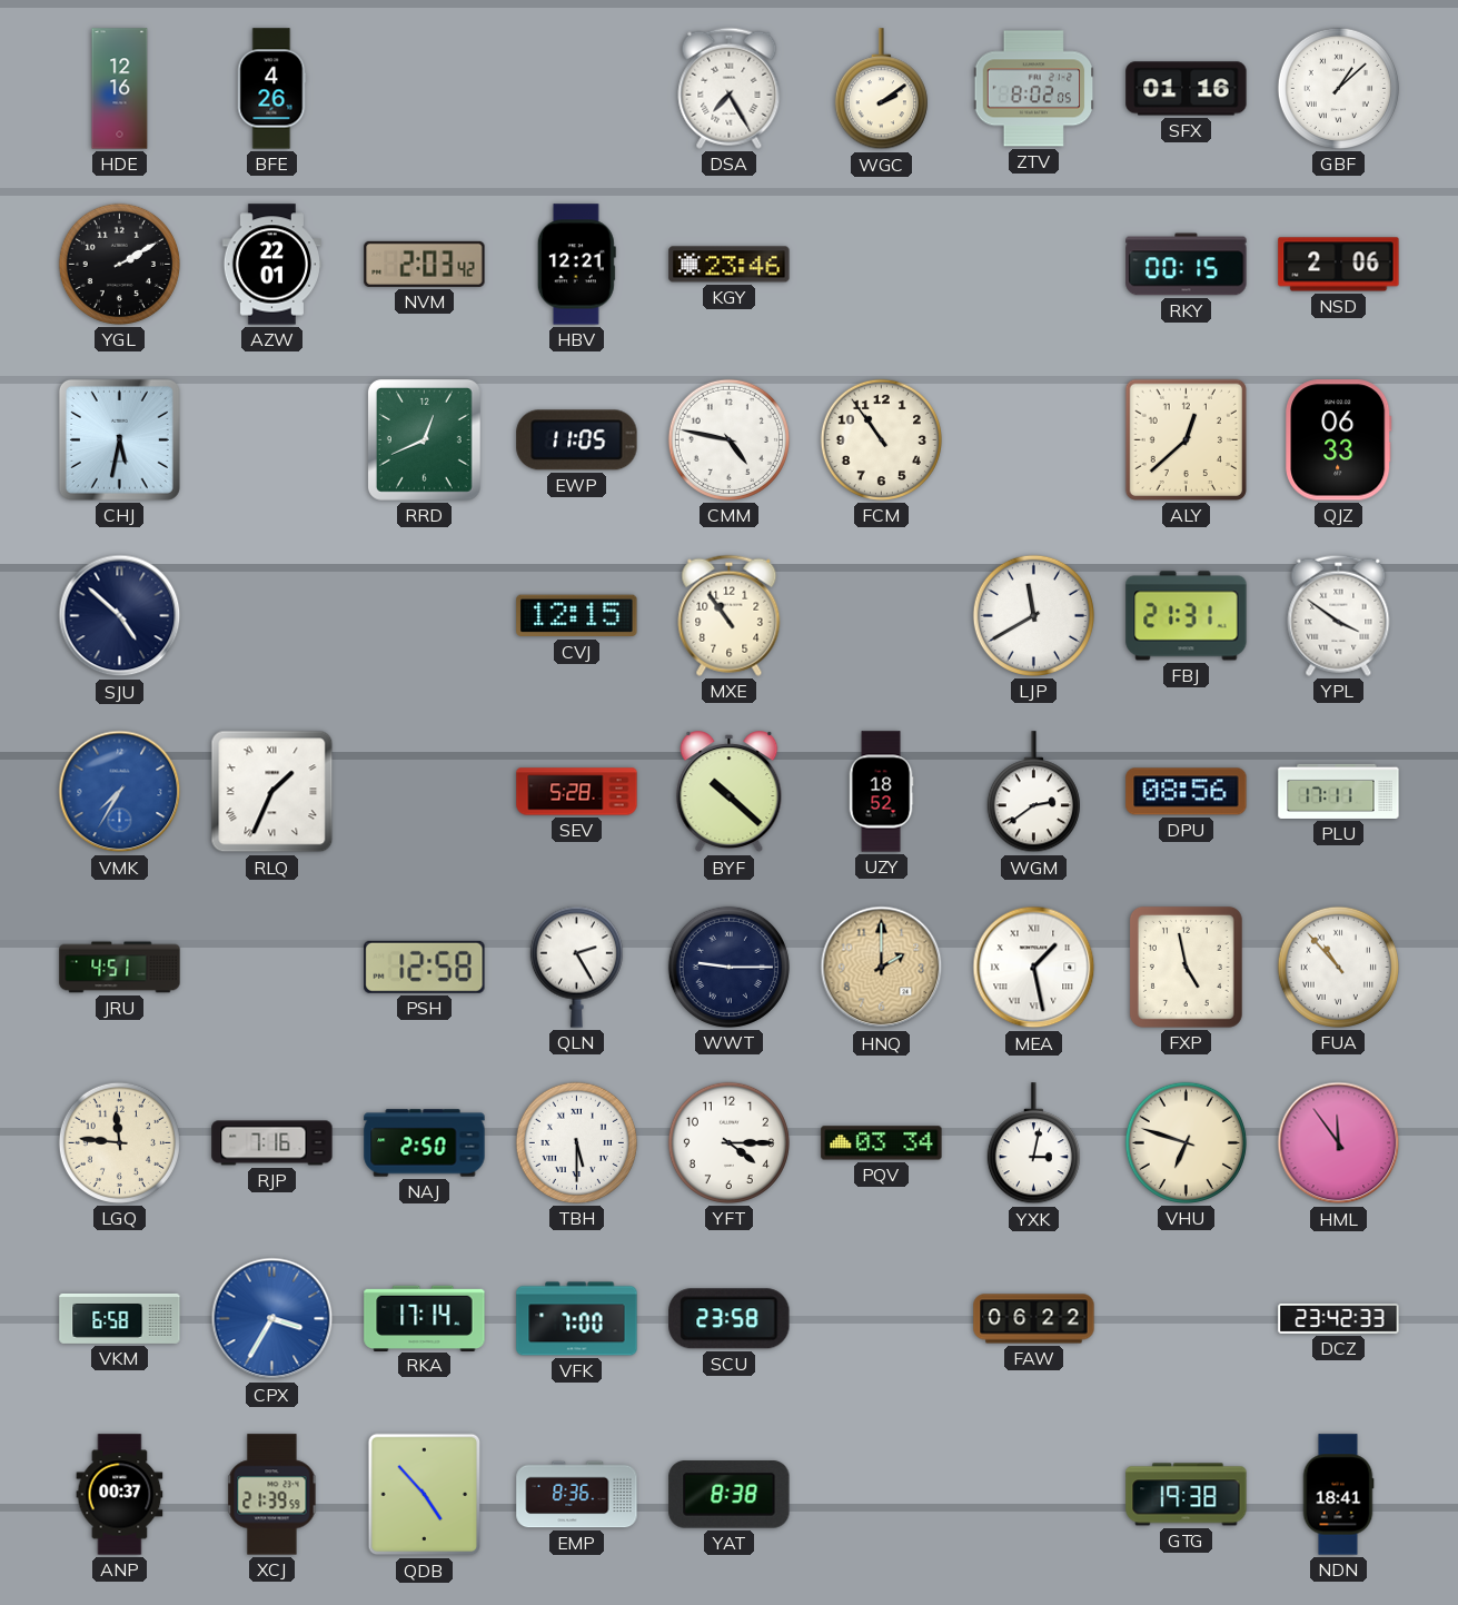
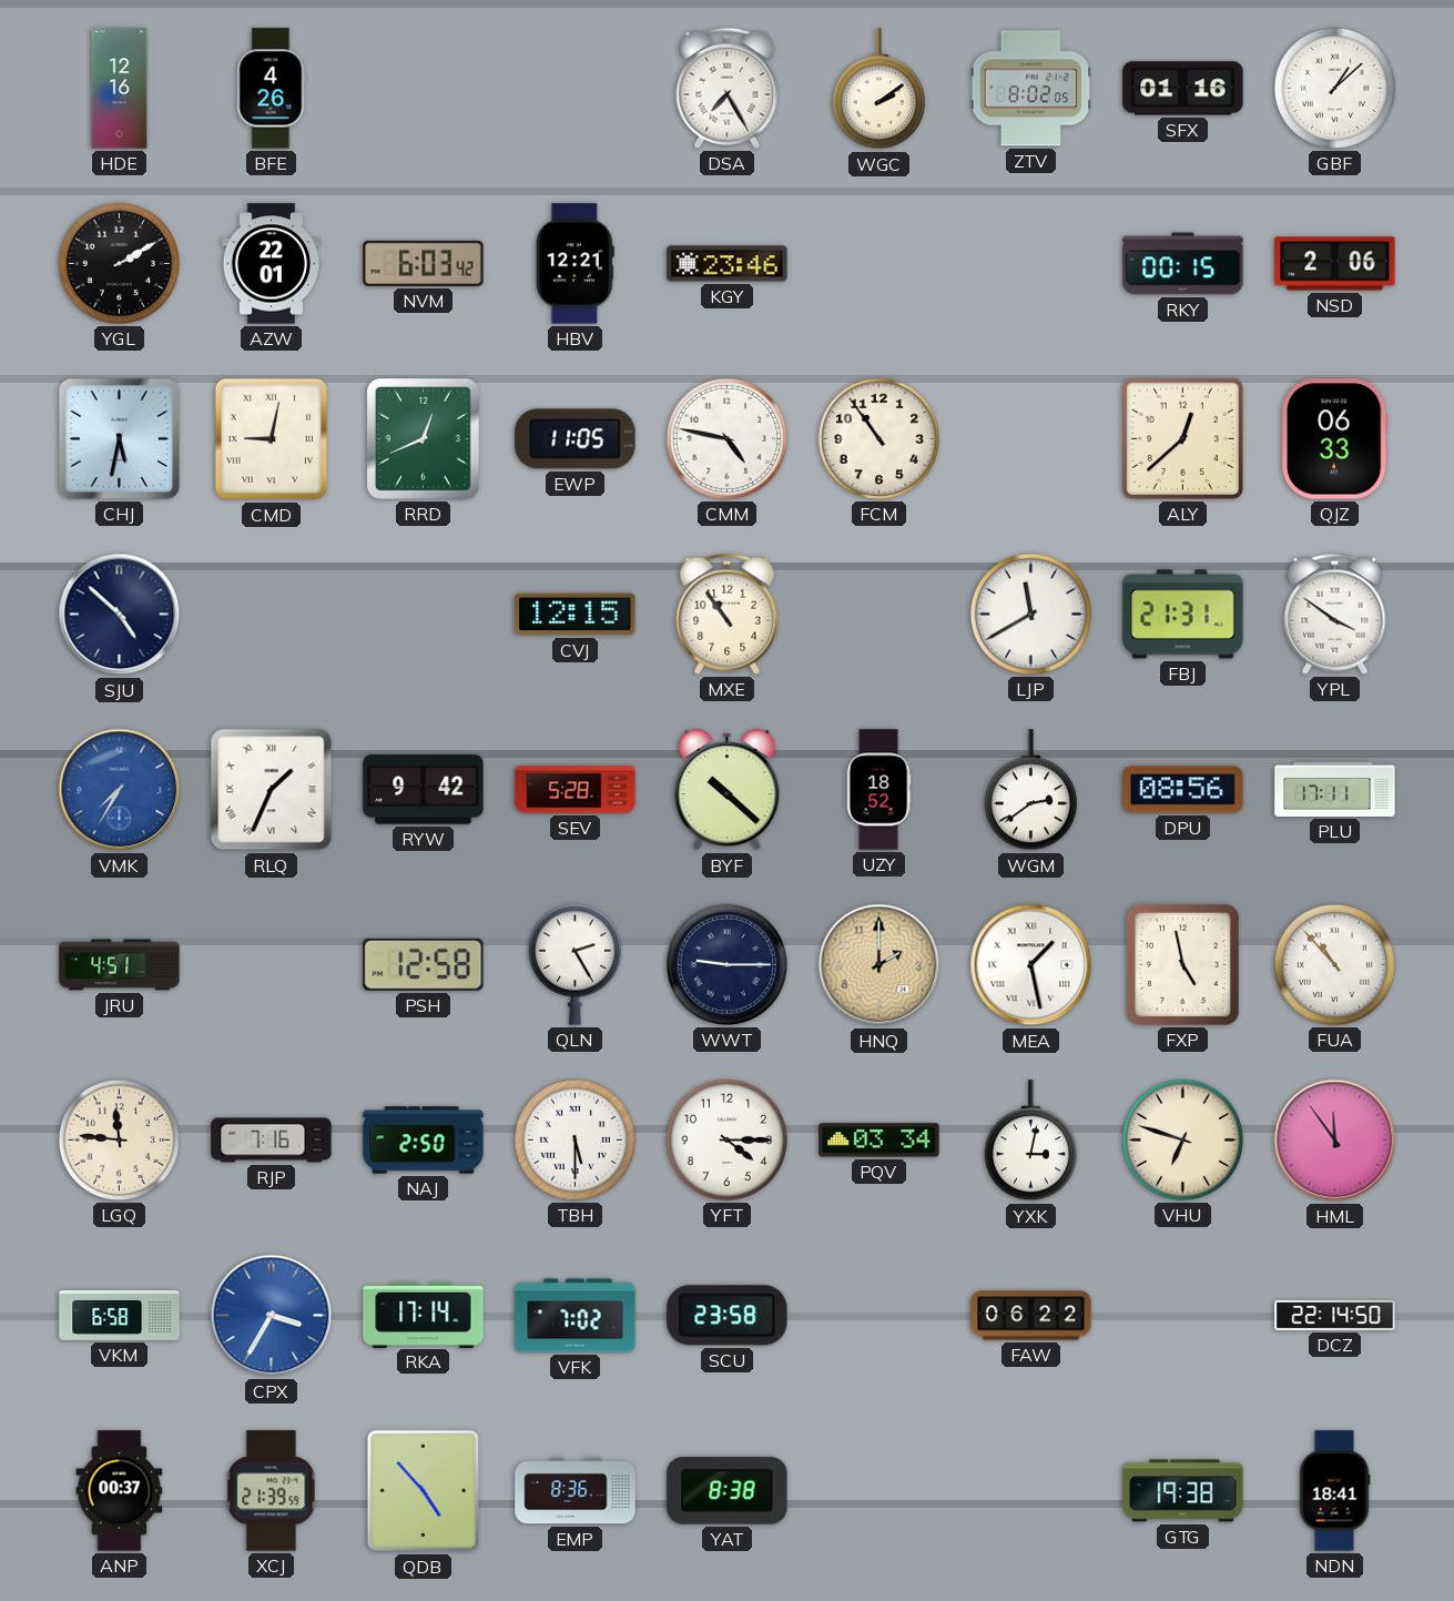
NVM: 2:03 -> 6:03 (424, 263)
CMD: none -> 9:02 (272, 439)
RYW: none -> 9:42 (424, 790)
VFK: 7:00 -> 7:02 (576, 1316)
DCZ: 23:42 -> 22:14 (1335, 1315)
